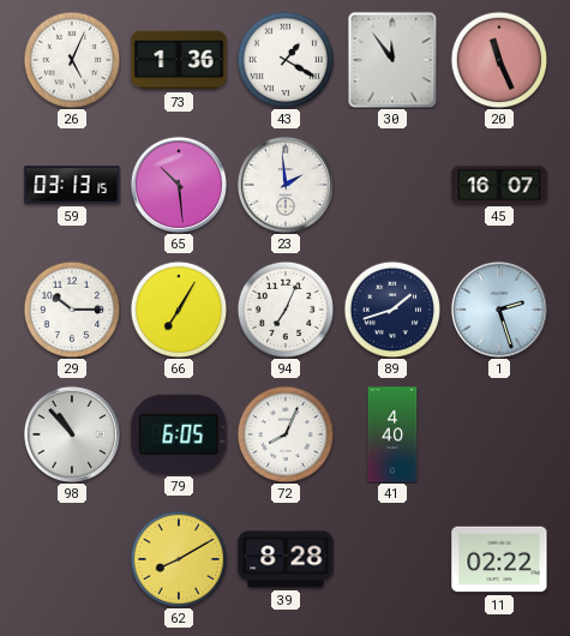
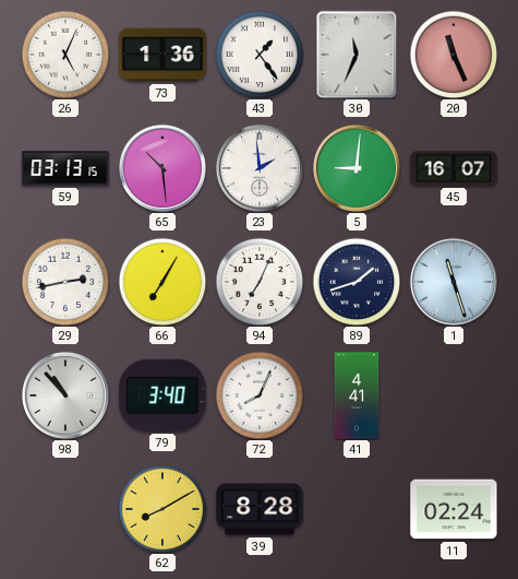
43: 1:20 -> 1:24 (260, 55)
30: 11:54 -> 11:34 (357, 55)
5: none -> 9:01 (357, 168)
29: 10:15 -> 2:43 (65, 282)
1: 2:27 -> 11:27 (454, 282)
79: 6:05 -> 3:40 (162, 395)
41: 4:40 -> 4:41 (357, 395)
11: 02:22 -> 02:24 (454, 509)
